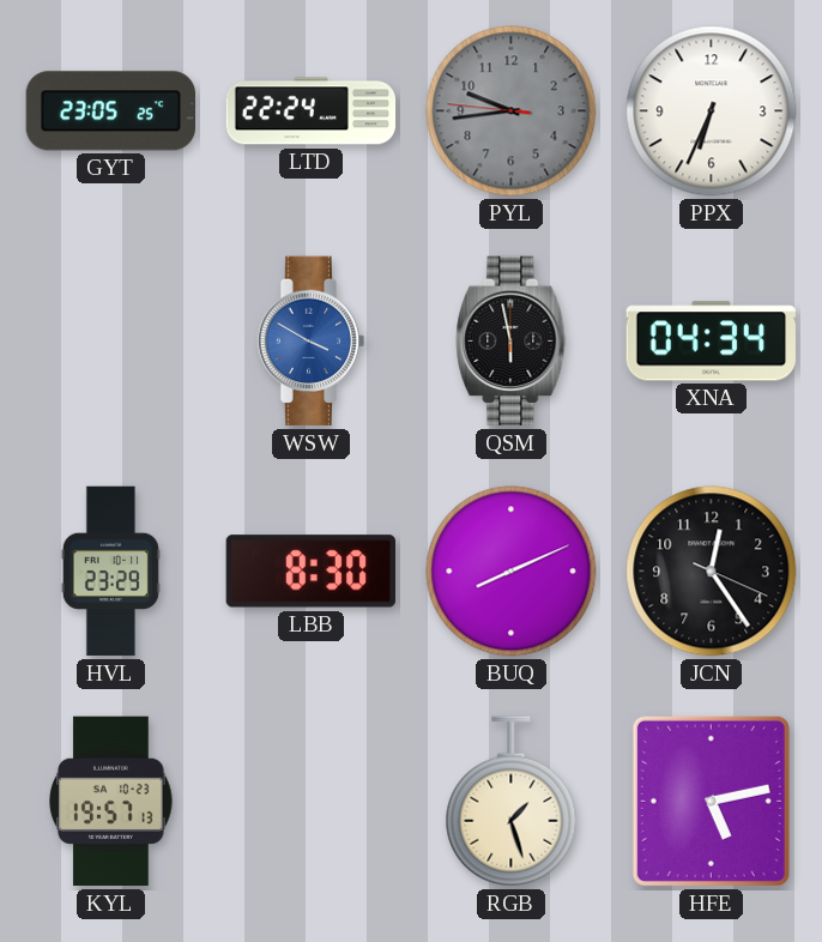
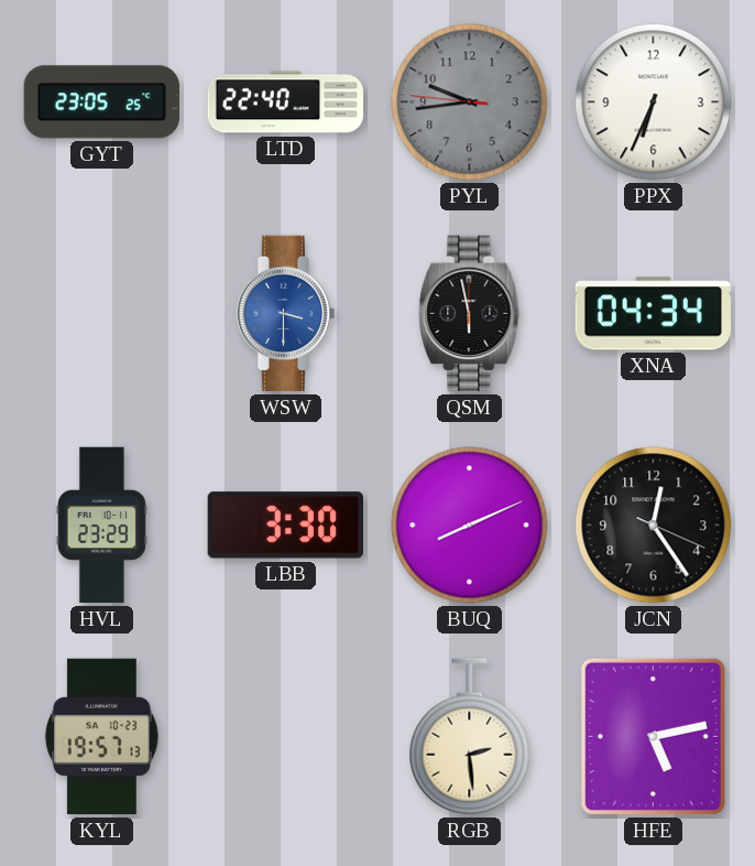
LTD: 22:24 -> 22:40 (286, 102)
WSW: 3:50 -> 3:30 (286, 314)
LBB: 8:30 -> 3:30 (285, 526)
RGB: 1:27 -> 2:29 (470, 737)
